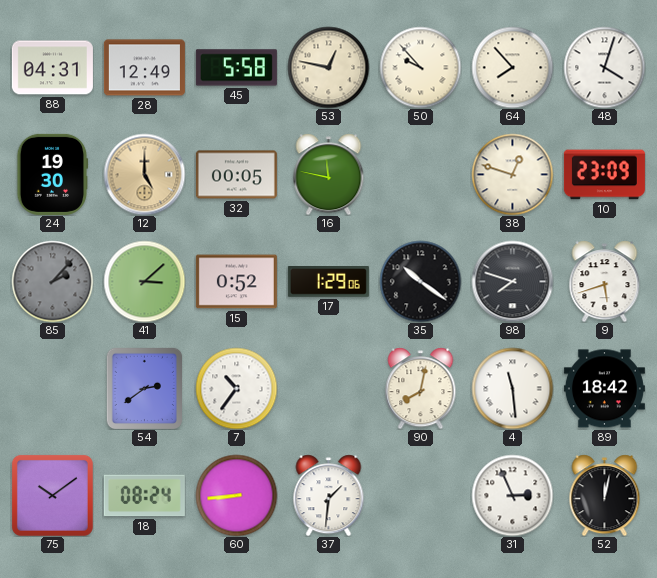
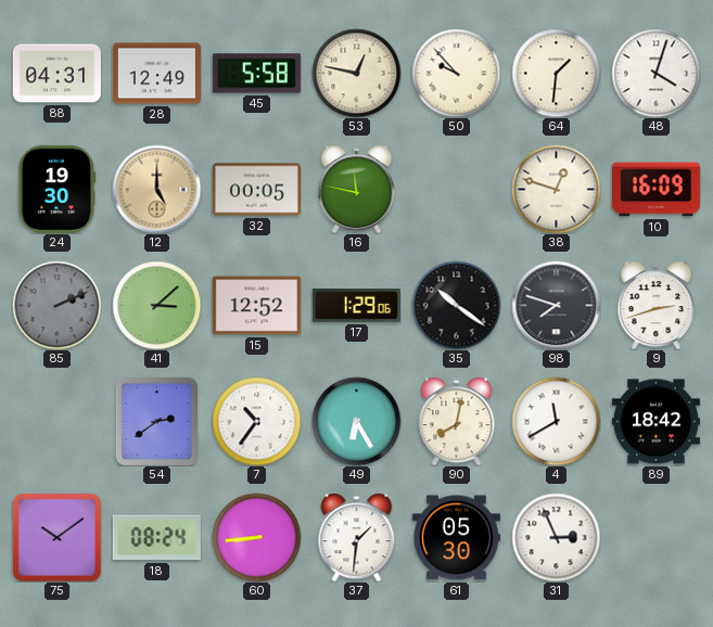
64: 7:53 -> 1:31 (556, 73)
10: 23:09 -> 16:09 (655, 190)
85: 2:07 -> 2:11 (56, 305)
15: 0:52 -> 12:52 (256, 306)
9: 5:42 -> 2:42 (657, 305)
49: none -> 6:25 (356, 421)
4: 11:29 -> 11:40 (556, 421)
61: none -> 05:30 (456, 538)
52: 12:02 -> none (605, 495)
